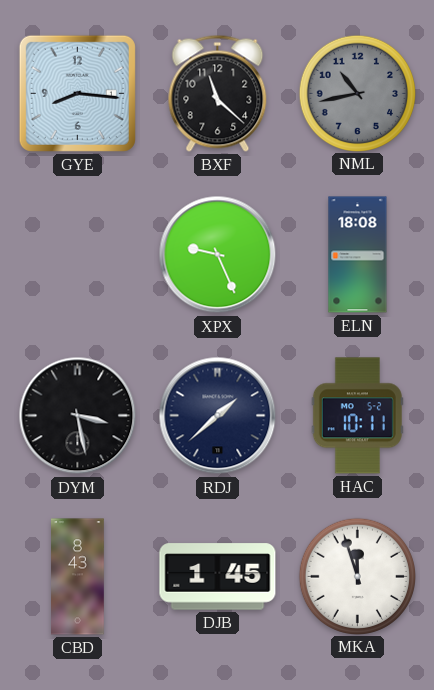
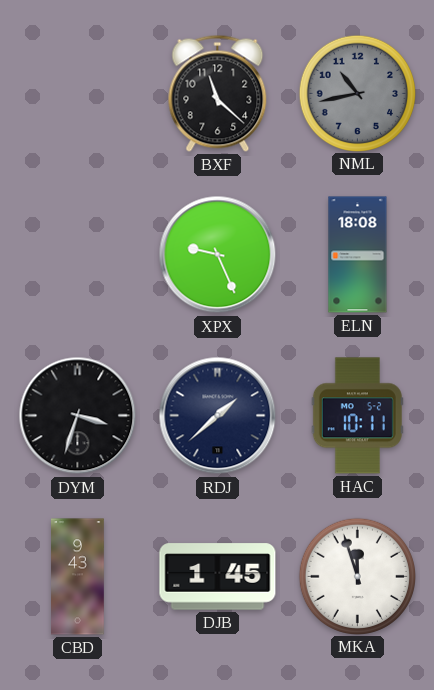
GYE: 8:16 -> none (77, 93)
DYM: 3:28 -> 3:33 (78, 416)
CBD: 8:43 -> 9:43 (78, 577)
